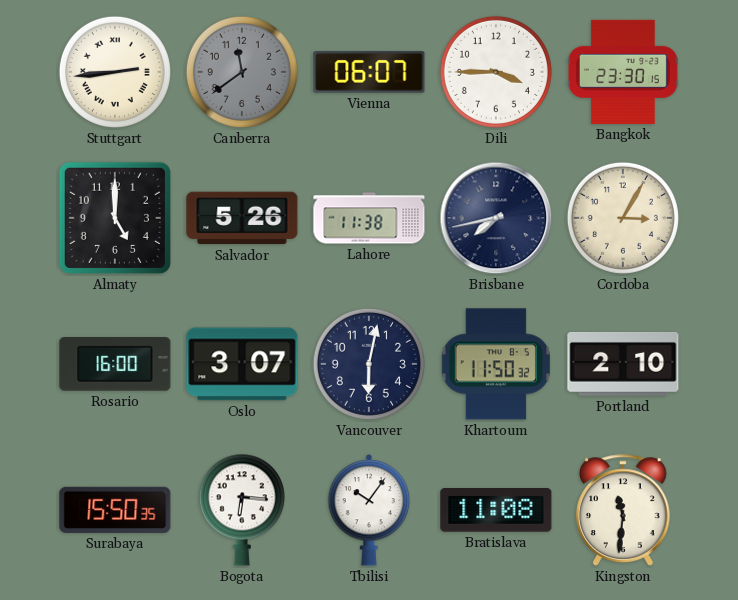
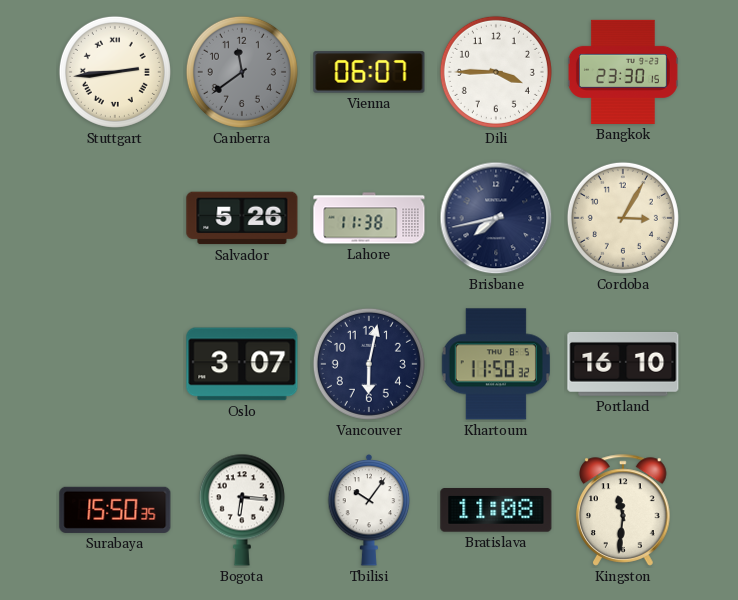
Almaty: 5:00 -> none (115, 218)
Rosario: 16:00 -> none (115, 364)
Portland: 2:10 -> 16:10 (623, 364)
